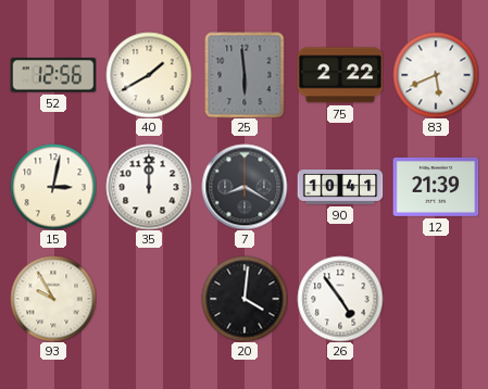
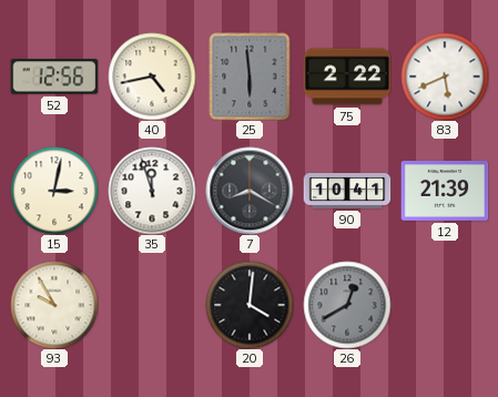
40: 1:40 -> 4:43 (152, 77)
35: 12:00 -> 11:57 (152, 191)
26: 4:54 -> 12:40 (347, 305)
26 dial: white -> grey (347, 305)
